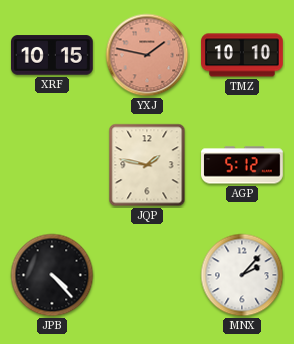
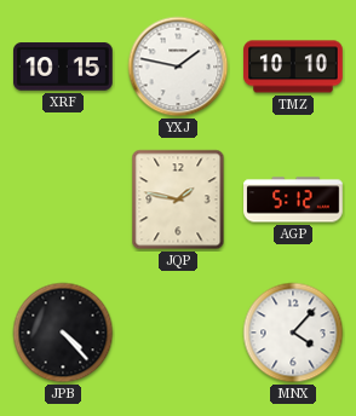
YXJ dial: salmon -> white (178, 67)
MNX: 2:07 -> 4:07 (293, 333)
